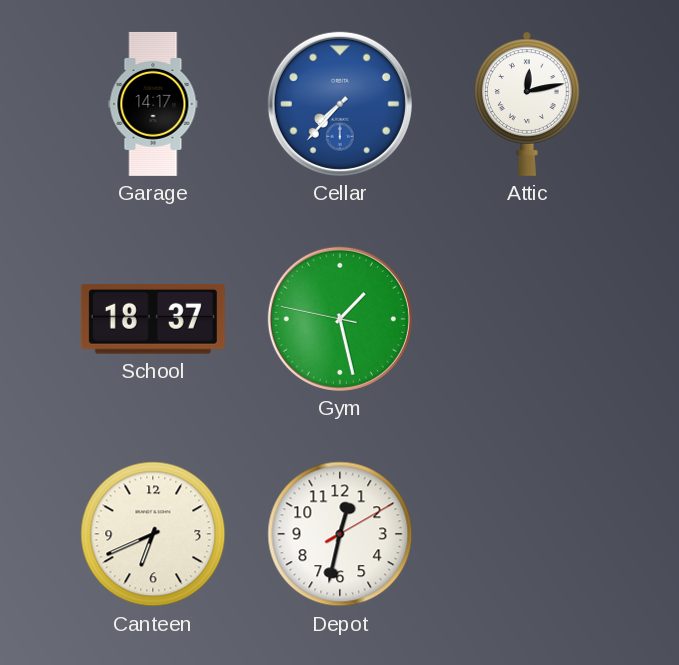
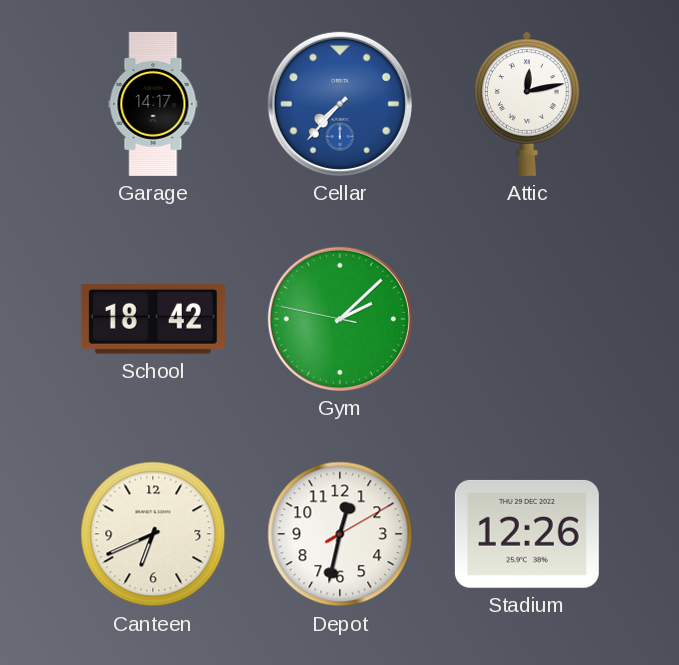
School: 18:37 -> 18:42 (153, 320)
Gym: 1:27 -> 2:07 (340, 319)
Stadium: none -> 12:26 (527, 534)
